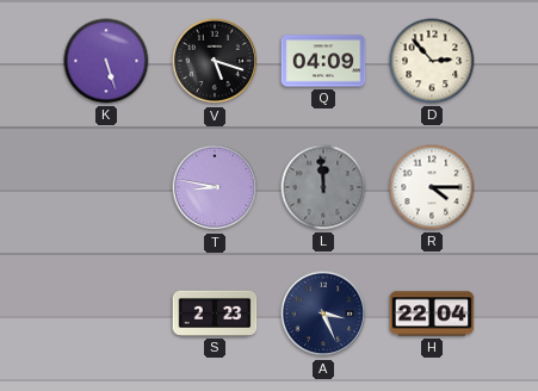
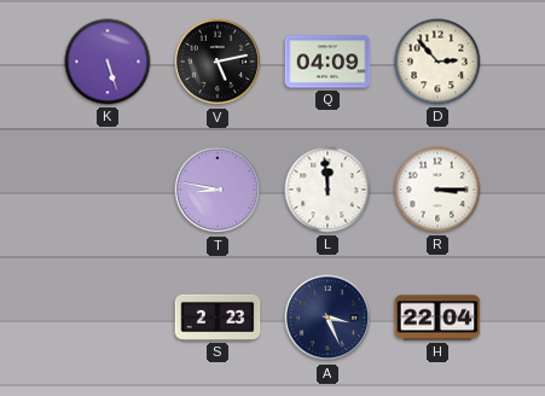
V: 5:18 -> 5:13 (218, 62)
L dial: grey -> white (327, 190)
R: 4:15 -> 3:15 (437, 190)
